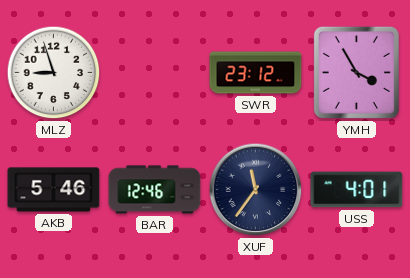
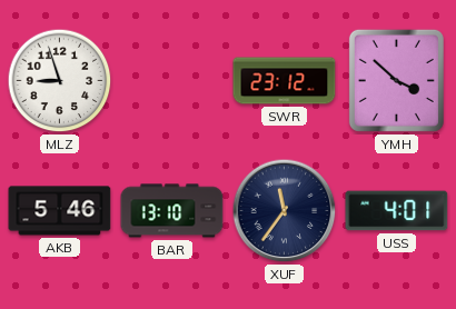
YMH: 3:55 -> 3:52 (396, 80)
BAR: 12:46 -> 13:10 (172, 211)
